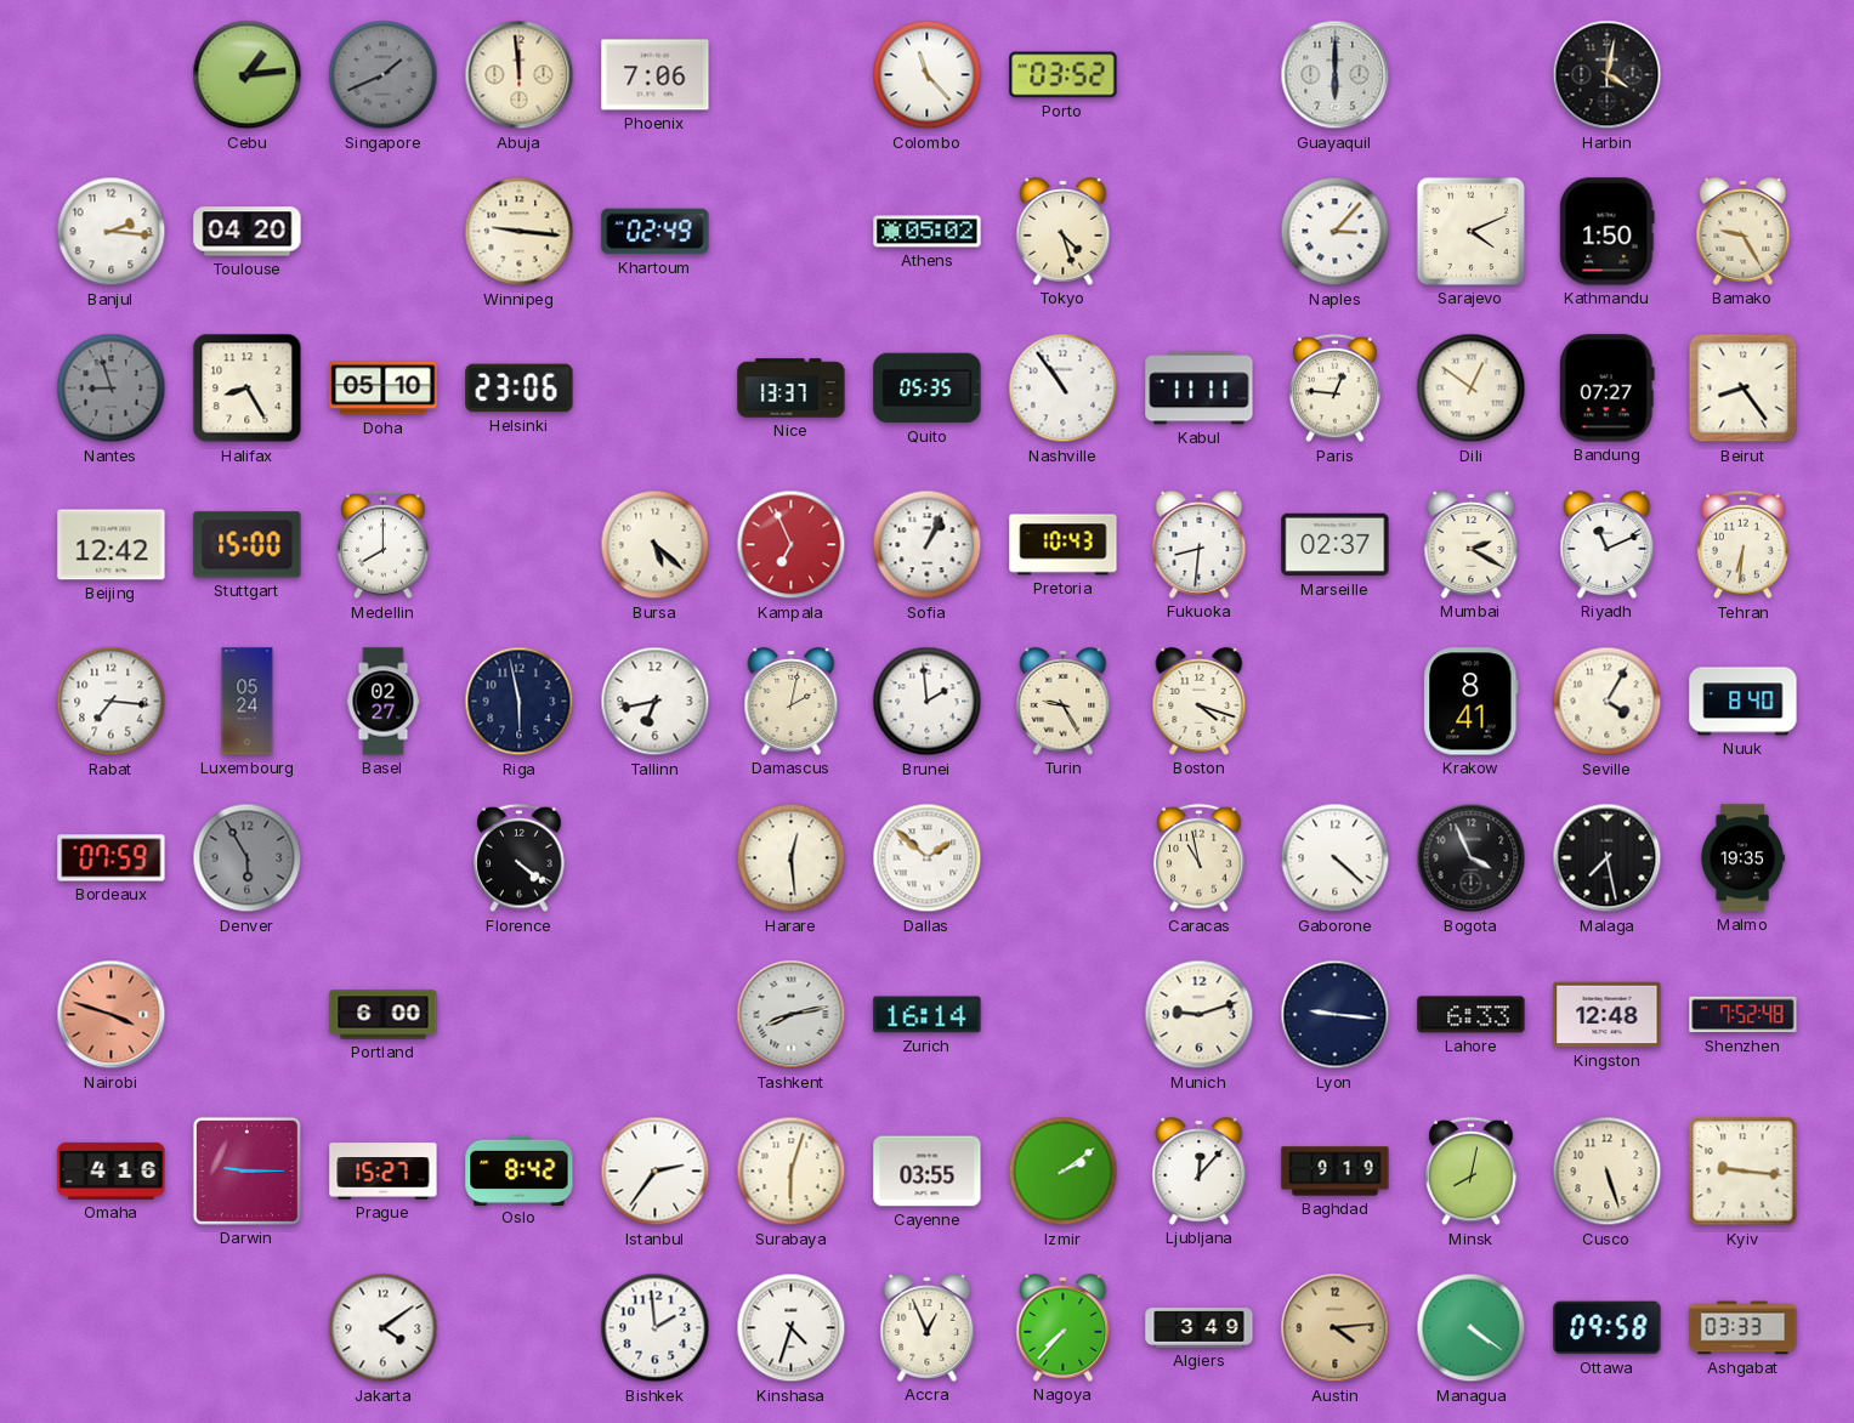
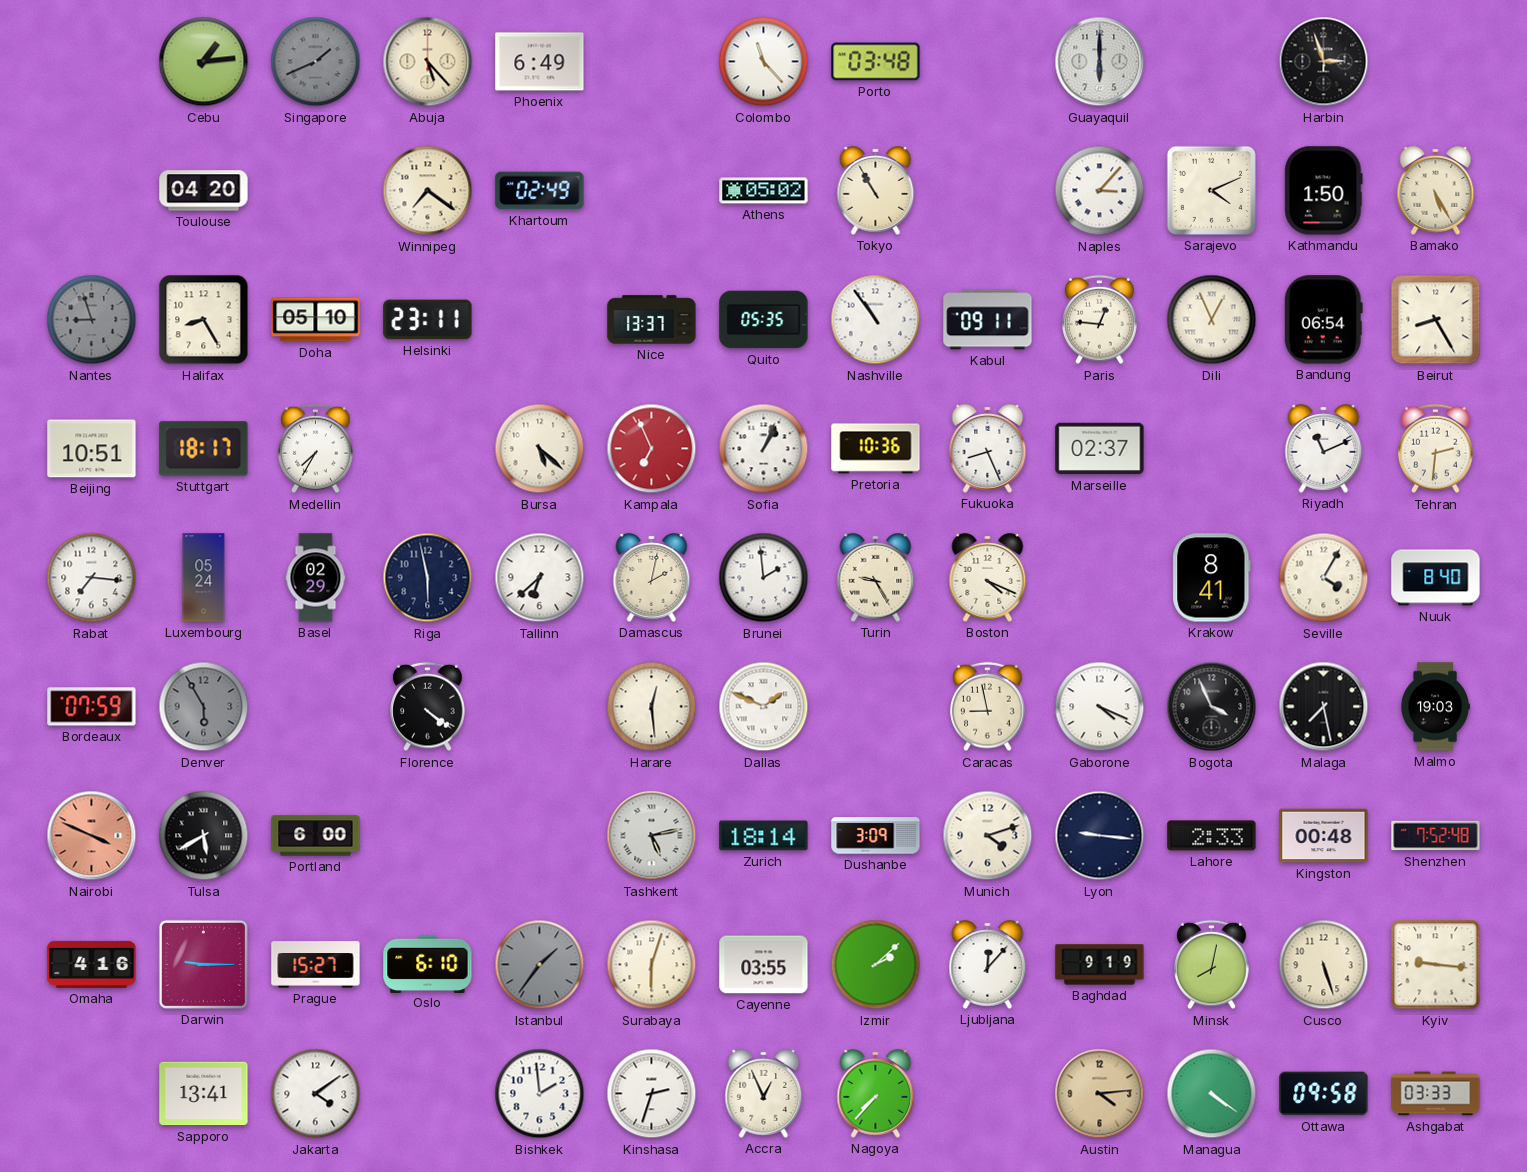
Abuja: 11:59 -> 5:23 (428, 62)
Phoenix: 7:06 -> 6:49 (540, 62)
Porto: 03:52 -> 03:48 (876, 62)
Harbin: 4:02 -> 2:57 (1324, 62)
Banjul: 2:16 -> none (112, 232)
Winnipeg: 9:16 -> 7:21 (428, 191)
Tokyo: 4:27 -> 10:55 (876, 191)
Bamako: 9:25 -> 5:25 (1436, 191)
Helsinki: 23:06 -> 23:11 (428, 320)
Kabul: 11:11 -> 09:11 (988, 320)
Dili: 12:51 -> 12:56 (1212, 320)
Bandung: 07:27 -> 06:54 (1323, 320)
Beirut: 8:24 -> 8:25 (1436, 320)
Beijing: 12:42 -> 10:51 (92, 449)
Stuttgart: 15:00 -> 18:17 (204, 449)
Medellin: 8:00 -> 7:35 (316, 449)
Pretoria: 10:43 -> 10:36 (876, 449)
Fukuoka: 8:31 -> 8:26 (988, 449)
Mumbai: 2:20 -> none (1472, 545)
Tehran: 6:31 -> 2:31 (1436, 449)
Basel: 02:27 -> 02:29 (316, 578)
Tallinn: 6:43 -> 6:38 (540, 578)
Boston: 4:18 -> 4:19 (988, 578)
Dallas: 1:52 -> 1:49 (764, 707)
Caracas: 10:58 -> 8:58 (988, 707)
Gaborone: 4:22 -> 4:19 (1100, 707)
Malmo: 19:35 -> 19:03 (1435, 707)
Nairobi: 3:48 -> 3:49 (92, 836)
Tulsa: none -> 5:40 (204, 836)
Tashkent: 8:13 -> 5:13 (652, 836)
Zurich: 16:14 -> 18:14 (764, 836)
Dushanbe: none -> 3:09 (876, 836)
Munich: 9:12 -> 4:12 (988, 836)
Lahore: 6:33 -> 2:33 (1212, 836)
Kingston: 12:48 -> 00:48 (1324, 836)
Oslo: 8:42 -> 6:10 (428, 964)
Istanbul: 2:36 -> 1:36 (540, 965)
Istanbul dial: white -> grey (540, 965)
Izmir: 2:09 -> 2:08 (876, 965)
Sapporo: none -> 13:41 (204, 1094)
Kinshasa: 4:33 -> 2:33 (652, 1094)
Algiers: 3:49 -> none (1200, 1328)
